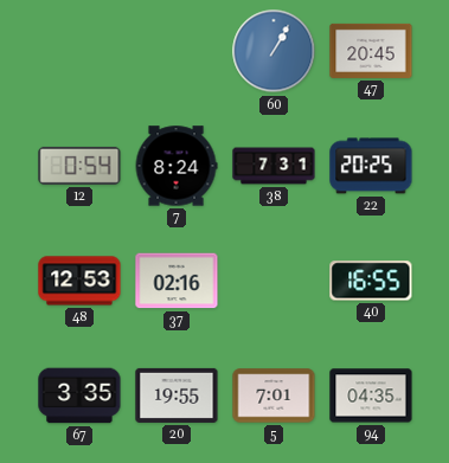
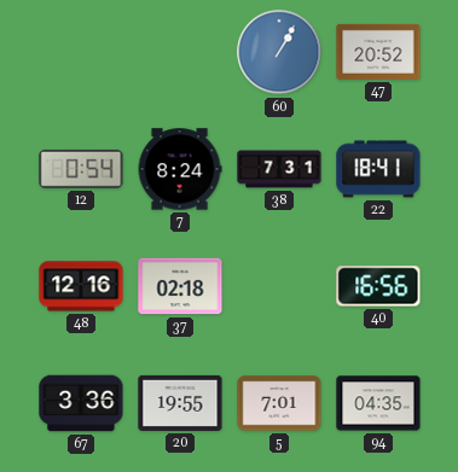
47: 20:45 -> 20:52 (378, 52)
22: 20:25 -> 18:41 (378, 169)
48: 12:53 -> 12:16 (81, 286)
37: 02:16 -> 02:18 (180, 286)
40: 16:55 -> 16:56 (378, 286)
67: 3:35 -> 3:36 (81, 403)
